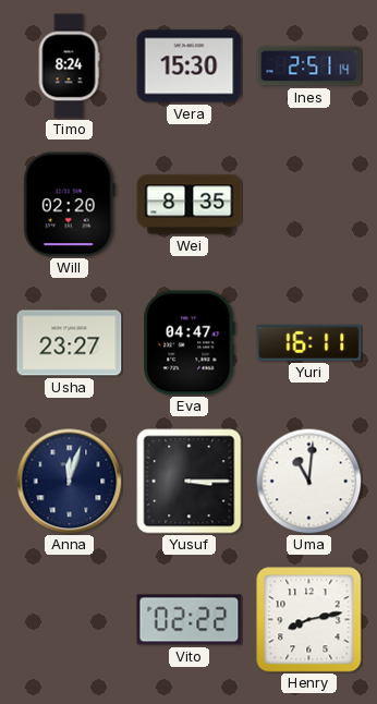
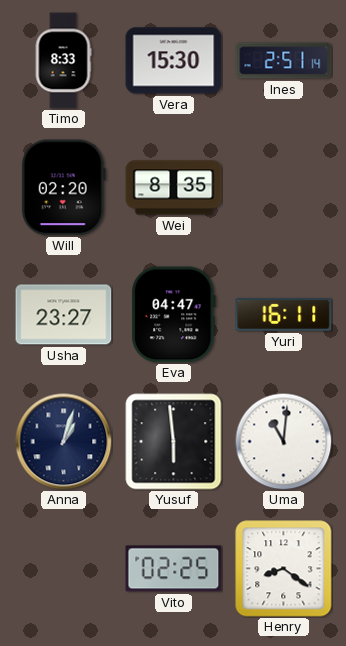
Timo: 8:24 -> 8:33 (63, 61)
Anna: 12:03 -> 1:03 (64, 442)
Yusuf: 3:15 -> 5:59 (174, 442)
Vito: 02:22 -> 02:25 (174, 569)
Henry: 8:13 -> 8:21 (284, 569)
